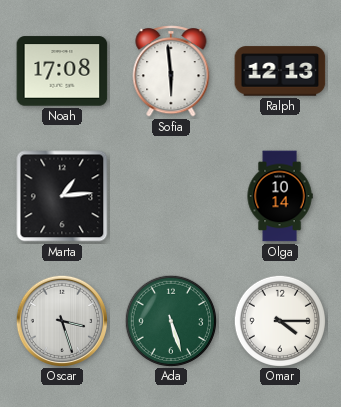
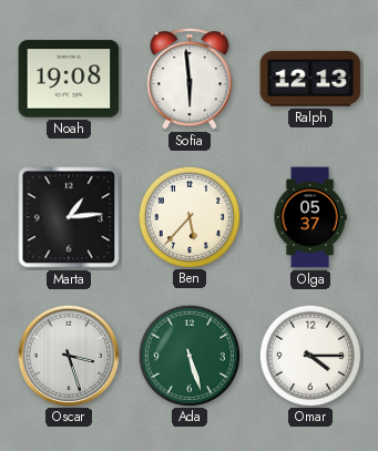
Noah: 17:08 -> 19:08 (69, 79)
Ben: none -> 5:37 (188, 216)
Olga: 10:14 -> 05:37 (310, 217)
